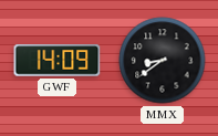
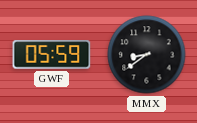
GWF: 14:09 -> 05:59 (52, 55)
